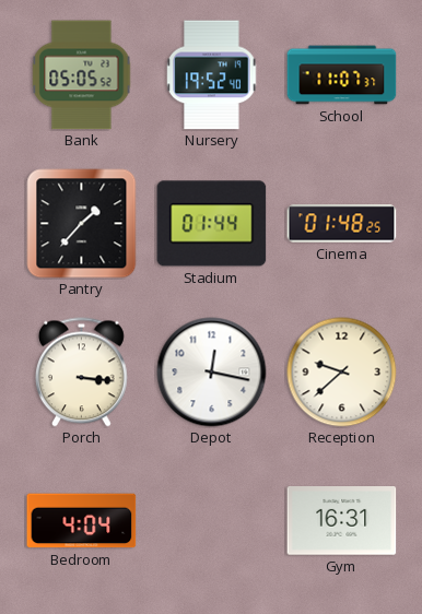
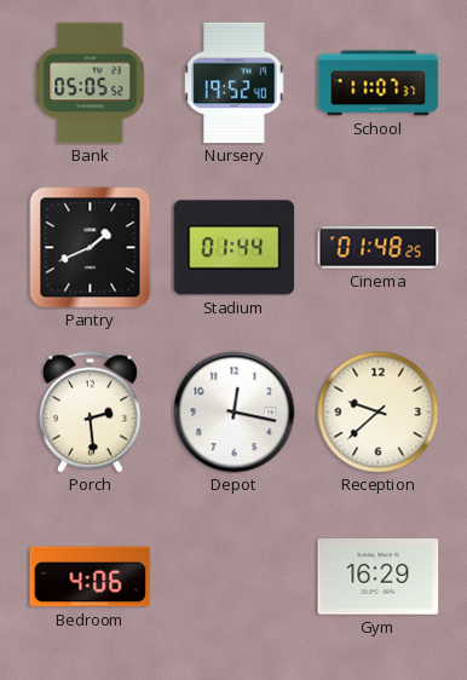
Pantry: 1:37 -> 1:41 (91, 248)
Porch: 3:16 -> 2:29 (90, 413)
Bedroom: 4:04 -> 4:06 (91, 577)
Gym: 16:31 -> 16:29 (379, 577)
